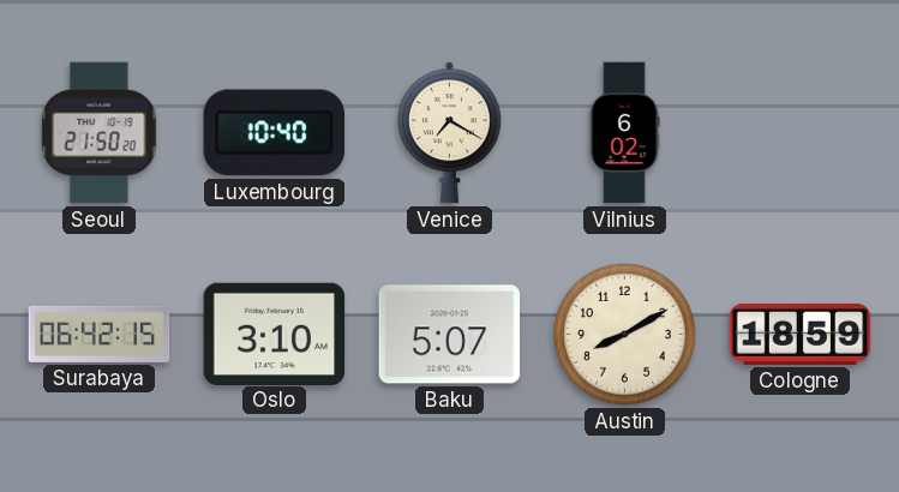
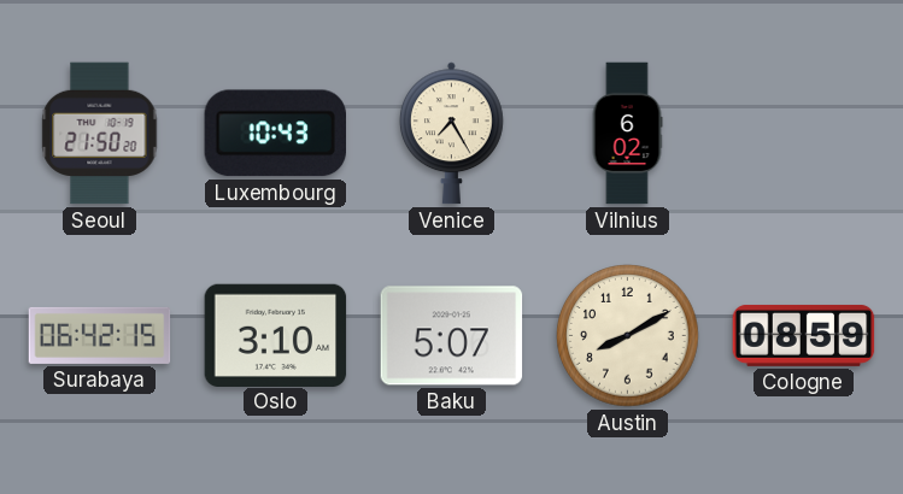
Luxembourg: 10:40 -> 10:43 (275, 134)
Venice: 7:20 -> 7:25 (451, 134)
Cologne: 18:59 -> 08:59 (804, 335)
